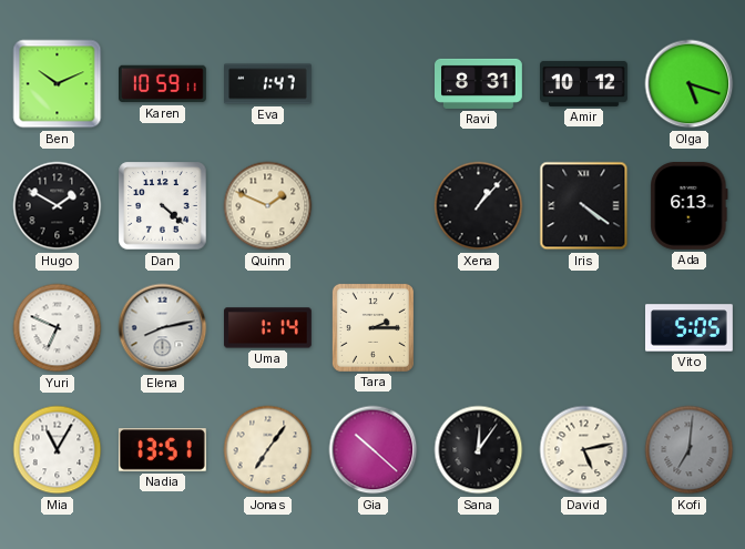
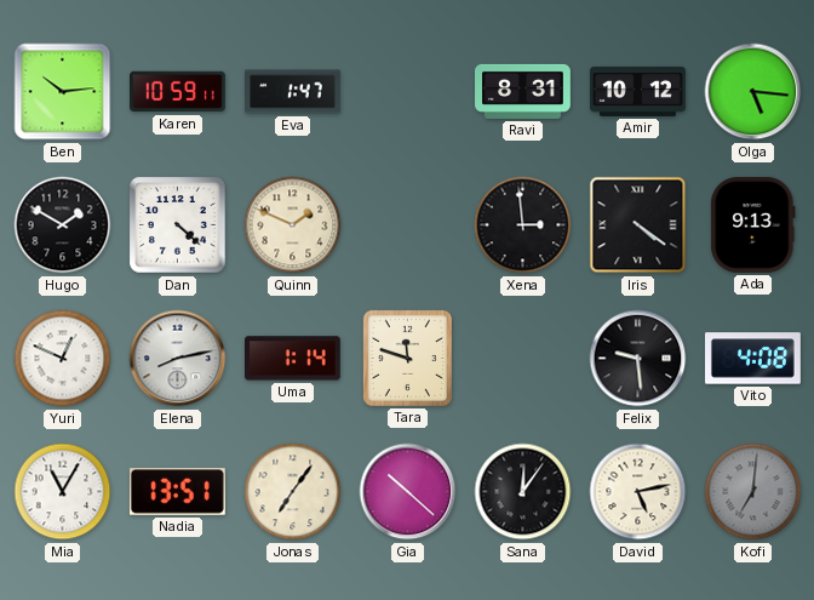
Ben: 10:11 -> 10:14 (63, 92)
Olga: 5:18 -> 5:16 (753, 92)
Xena: 1:07 -> 2:59 (523, 225)
Ada: 6:13 -> 9:13 (753, 224)
Yuri: 6:49 -> 12:49 (63, 359)
Tara: 2:15 -> 11:48 (407, 358)
Felix: none -> 9:29 (638, 359)
Vito: 5:05 -> 4:08 (753, 359)
